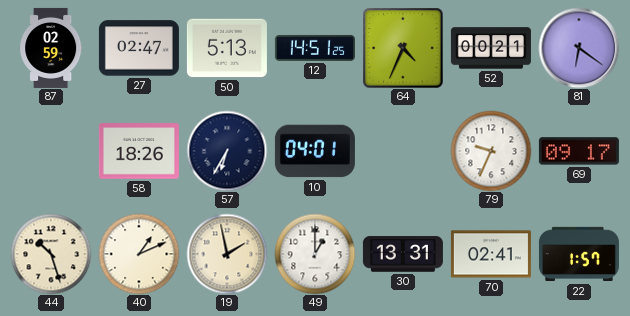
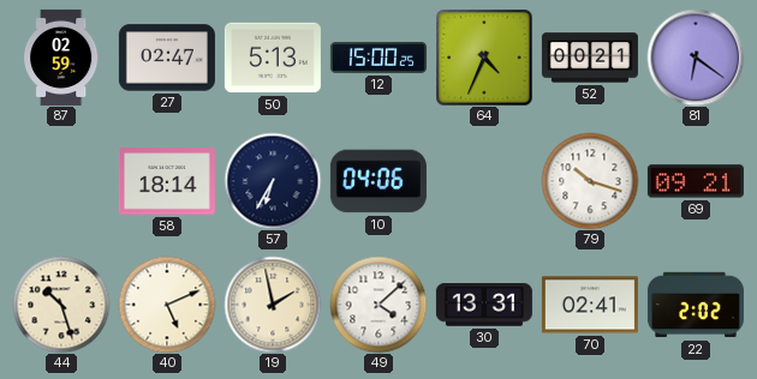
12: 14:51 -> 15:00 (378, 58)
58: 18:26 -> 18:14 (167, 181)
10: 04:01 -> 04:06 (378, 181)
79: 9:34 -> 10:18 (590, 181)
69: 09:17 -> 09:21 (696, 181)
40: 1:11 -> 5:11 (167, 305)
49: 1:00 -> 4:08 (378, 305)
22: 1:57 -> 2:02 (696, 305)
